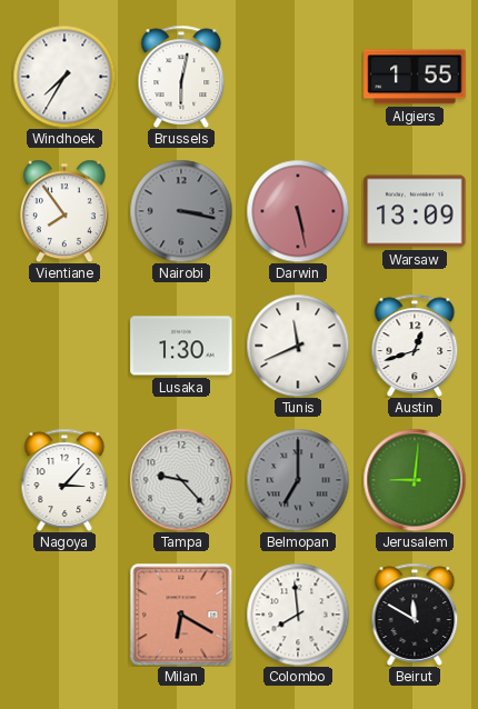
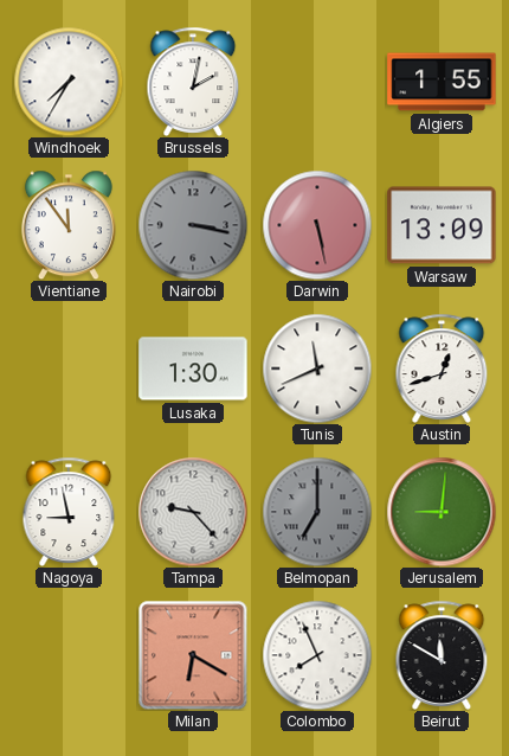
Brussels: 6:02 -> 2:02 (193, 82)
Vientiane: 7:54 -> 11:54 (69, 225)
Nagoya: 3:07 -> 8:58 (69, 512)
Colombo: 7:59 -> 7:56 (317, 655)
